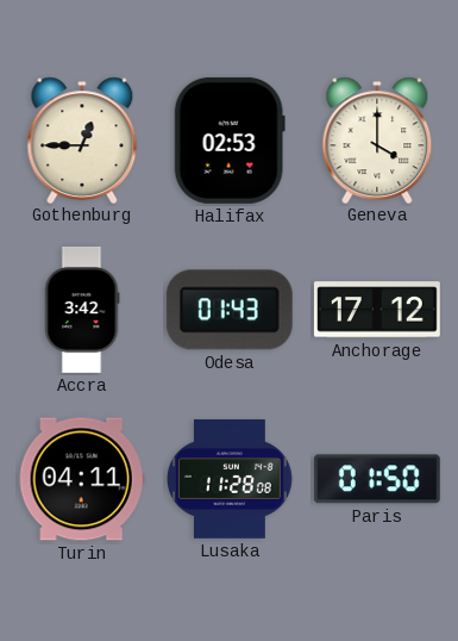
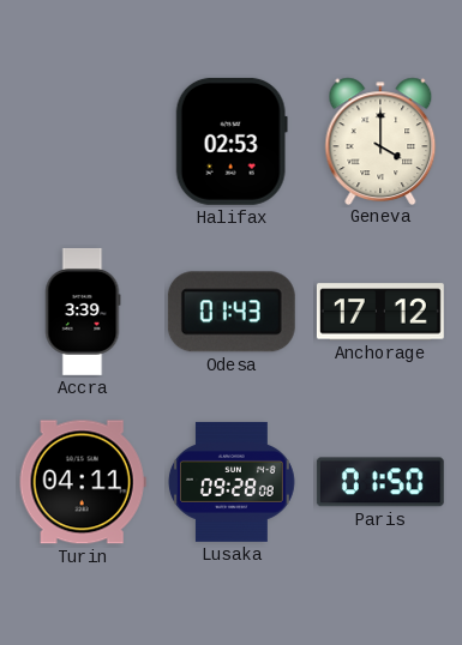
Gothenburg: 12:45 -> none (82, 139)
Accra: 3:42 -> 3:39 (83, 312)
Lusaka: 11:28 -> 09:28 (232, 482)
